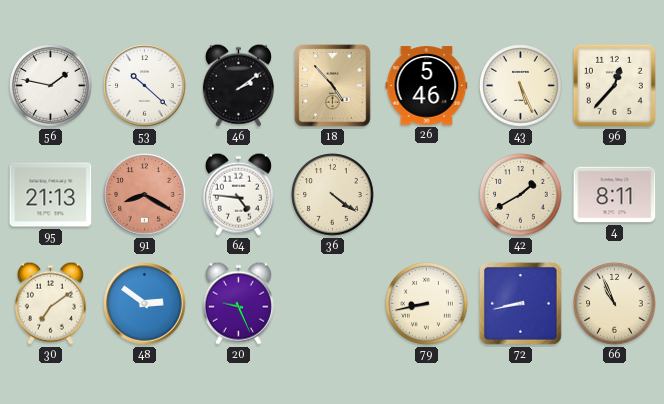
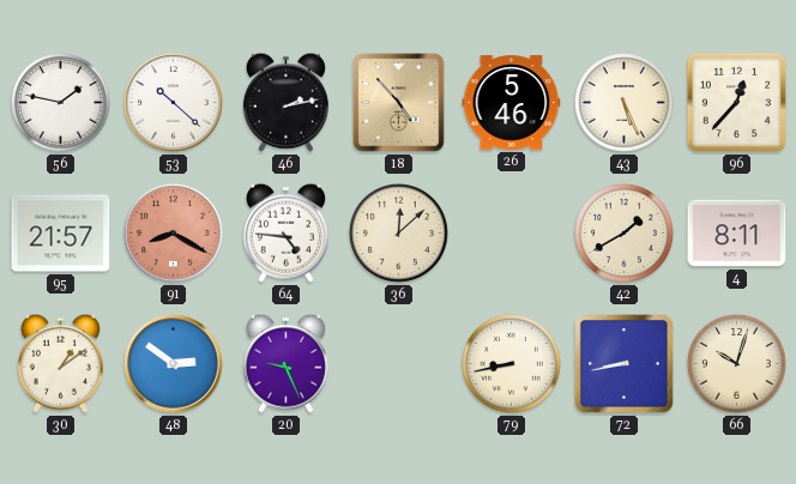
46: 2:09 -> 2:13 (285, 102)
95: 21:13 -> 21:57 (61, 234)
36: 4:21 -> 12:08 (399, 234)
30: 7:09 -> 1:09 (60, 363)
66: 10:56 -> 10:03 (737, 364)
